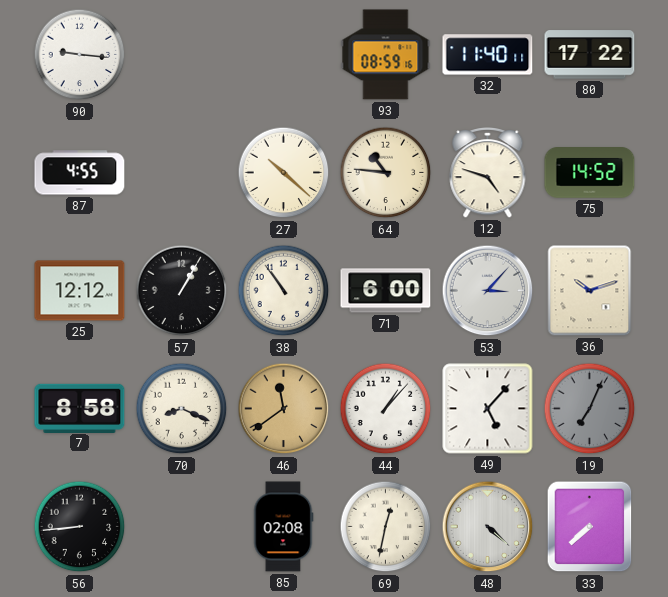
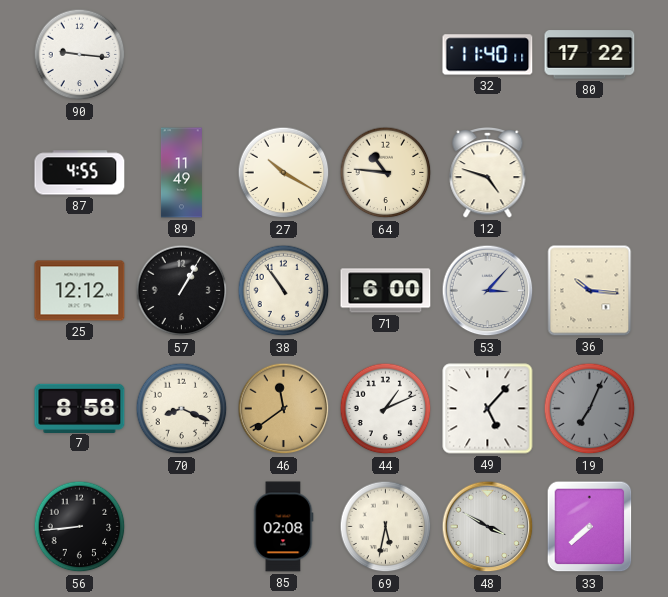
93: 08:59 -> none (386, 55)
89: none -> 11:49 (181, 173)
27: 10:22 -> 10:20 (284, 173)
75: 14:52 -> none (590, 173)
36: 10:12 -> 10:16 (590, 291)
44: 1:07 -> 1:11 (386, 409)
69: 12:32 -> 5:32 (386, 527)
48: 4:22 -> 3:50 (488, 527)
